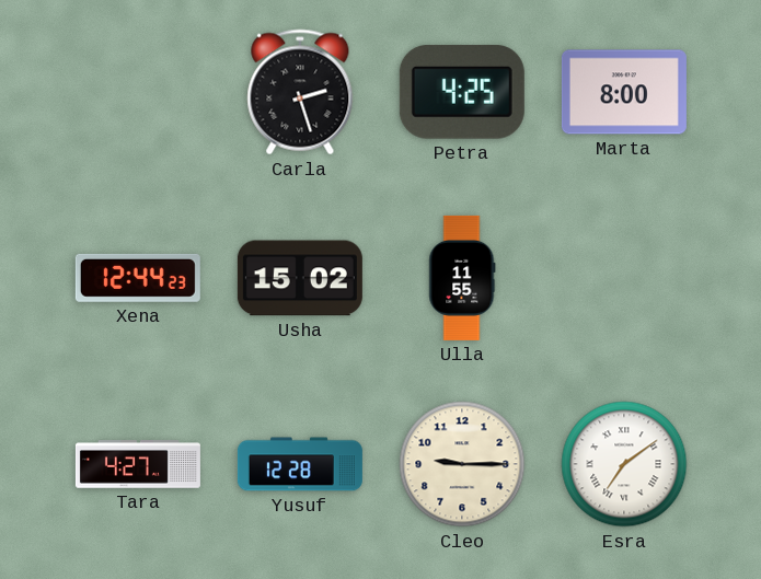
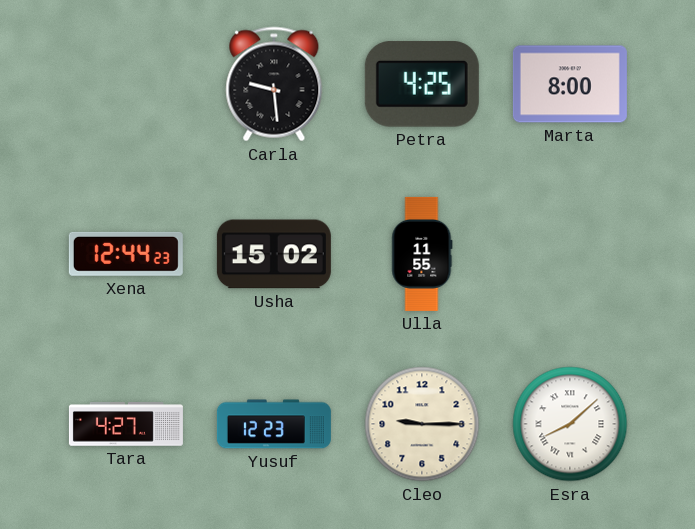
Carla: 2:27 -> 9:29 (274, 84)
Yusuf: 12:28 -> 12:23 (274, 424)
Esra: 7:09 -> 8:08 (570, 424)
